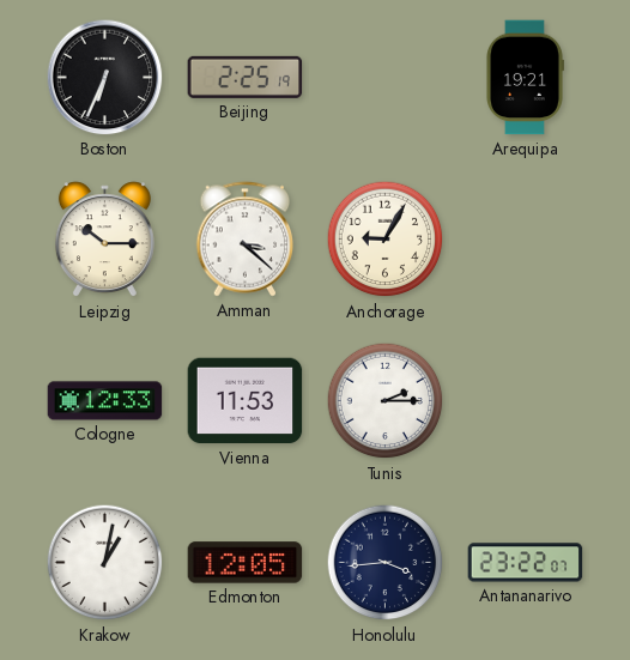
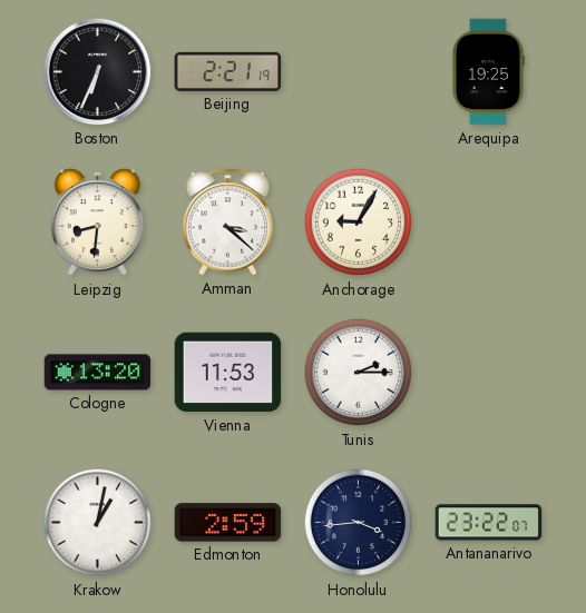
Beijing: 2:25 -> 2:21 (228, 71)
Arequipa: 19:21 -> 19:25 (489, 72)
Leipzig: 10:15 -> 8:31 (97, 223)
Cologne: 12:33 -> 13:20 (98, 373)
Edmonton: 12:05 -> 2:59 (228, 523)
